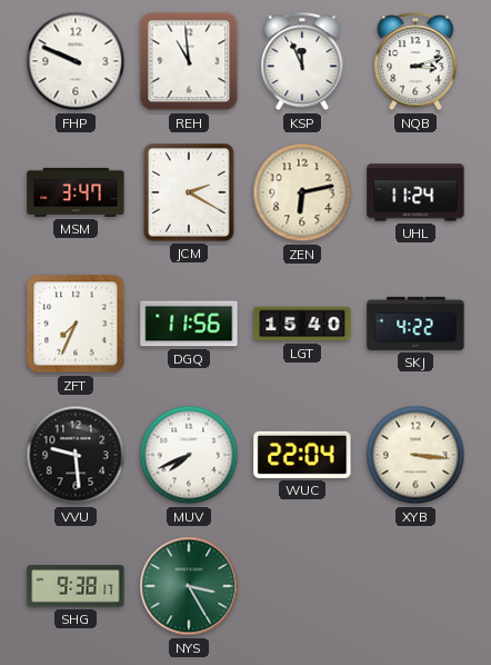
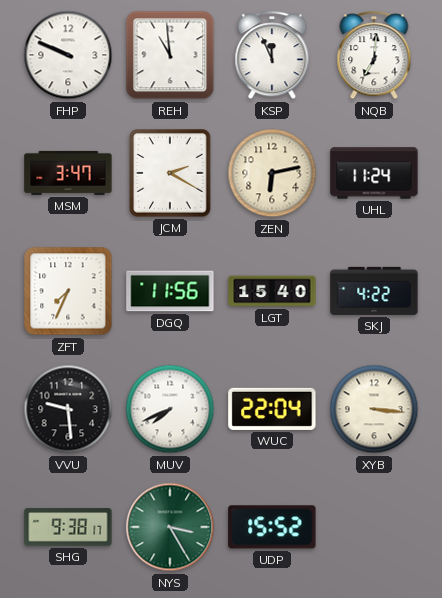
NQB: 3:12 -> 7:01 (374, 56)
UDP: none -> 15:52 (272, 527)
